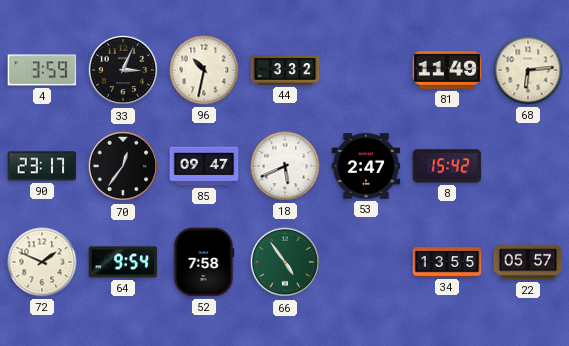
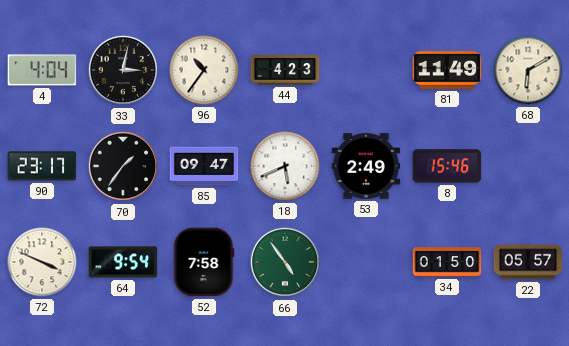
4: 3:59 -> 4:04 (42, 70)
33: 3:04 -> 3:02 (123, 70)
96: 10:32 -> 10:36 (204, 70)
44: 3:32 -> 4:23 (285, 70)
68: 6:14 -> 6:10 (528, 70)
70: 12:36 -> 1:36 (123, 166)
53: 2:47 -> 2:49 (366, 166)
8: 15:42 -> 15:46 (447, 166)
72: 1:49 -> 3:49 (42, 262)
34: 13:55 -> 01:50 (447, 262)
